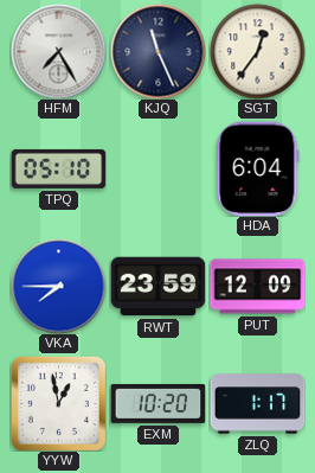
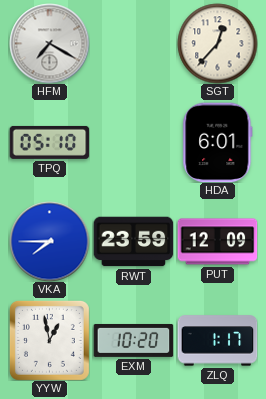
HFM: 7:25 -> 7:20 (49, 43)
KJQ: 11:26 -> none (157, 51)
SGT: 12:36 -> 12:37 (217, 43)
HDA: 6:04 -> 6:01 (218, 142)
